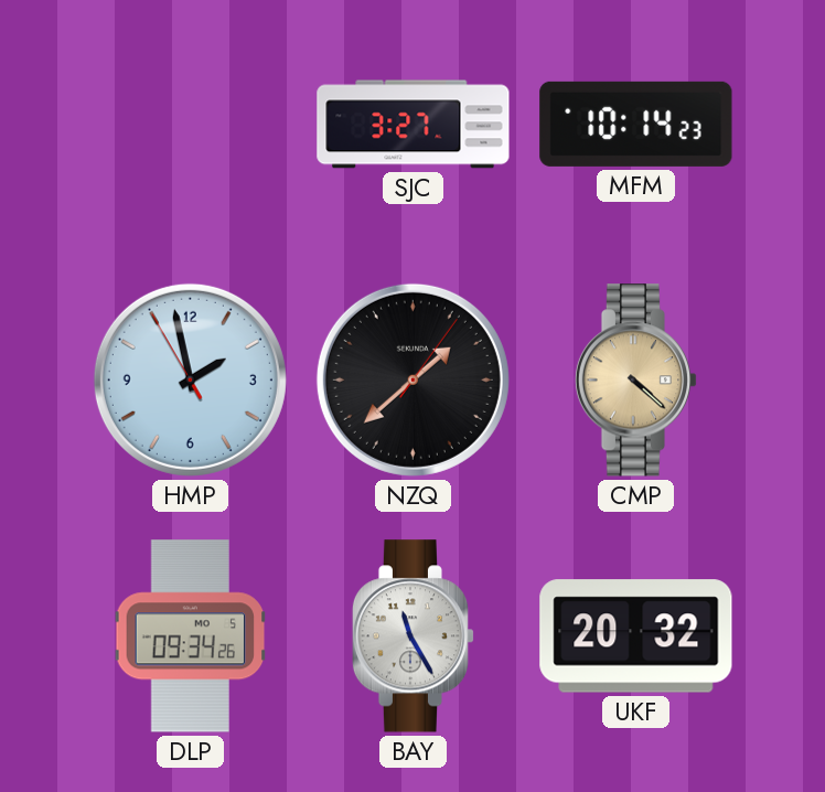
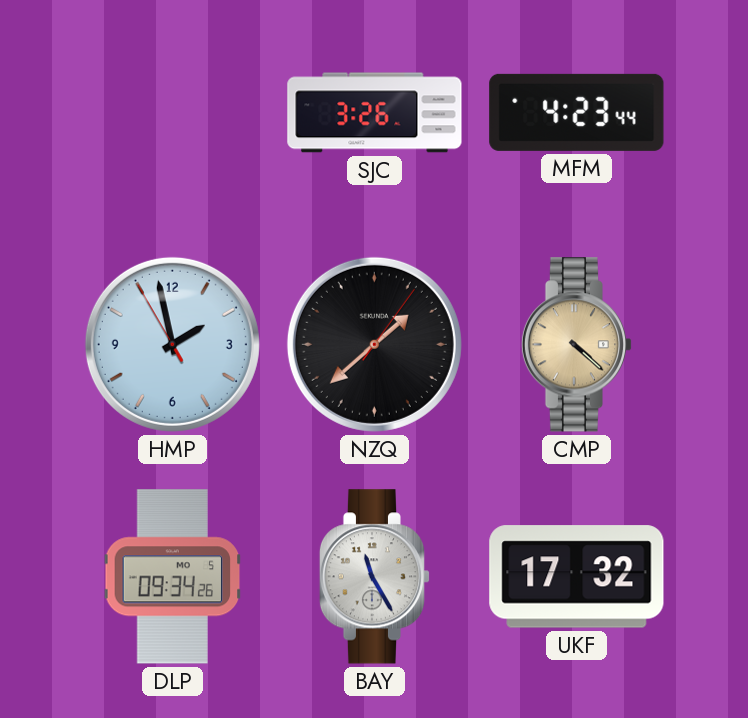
SJC: 3:27 -> 3:26 (375, 113)
MFM: 10:14 -> 4:23 (577, 112)
UKF: 20:32 -> 17:32 (577, 577)
